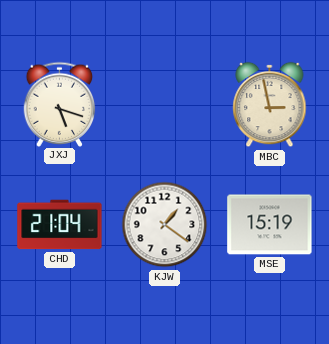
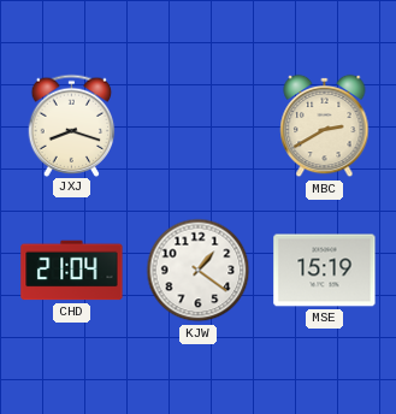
JXJ: 5:18 -> 8:18 (72, 125)
MBC: 2:58 -> 2:40 (325, 126)
